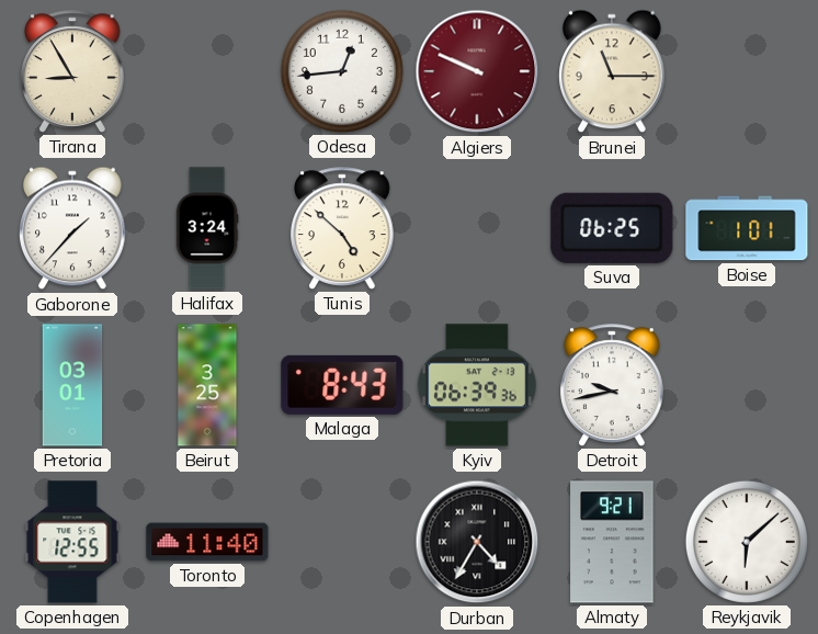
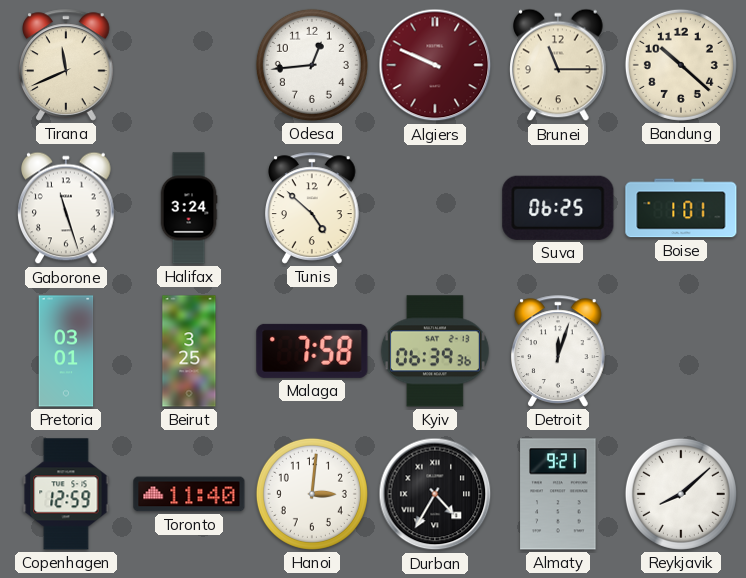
Tirana: 8:55 -> 11:41 (66, 65)
Bandung: none -> 10:22 (681, 65)
Gaborone: 1:37 -> 11:27 (66, 208)
Malaga: 8:43 -> 7:58 (312, 351)
Detroit: 9:43 -> 12:03 (558, 351)
Copenhagen: 12:55 -> 12:59 (66, 494)
Hanoi: none -> 3:01 (312, 494)
Reykjavik: 6:08 -> 8:08 (681, 494)
